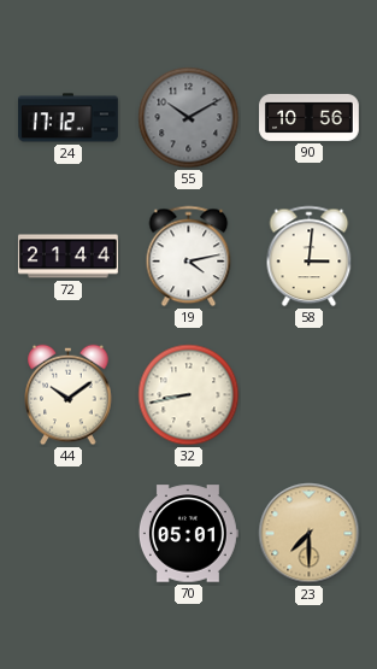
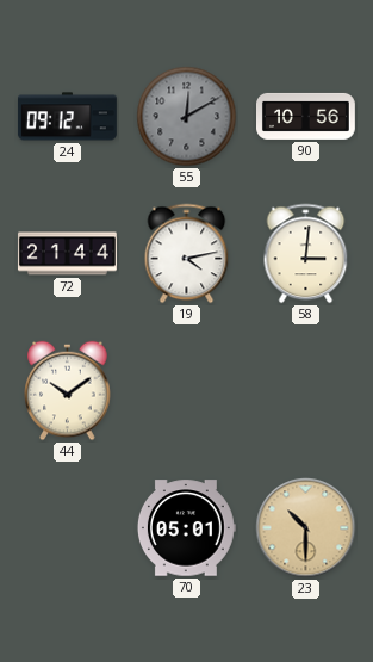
24: 17:12 -> 09:12 (67, 117)
55: 10:10 -> 12:10 (187, 117)
32: 8:43 -> none (189, 395)
23: 7:30 -> 10:30 (306, 528)
